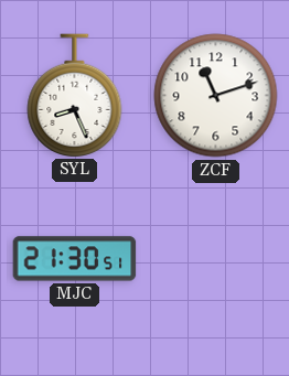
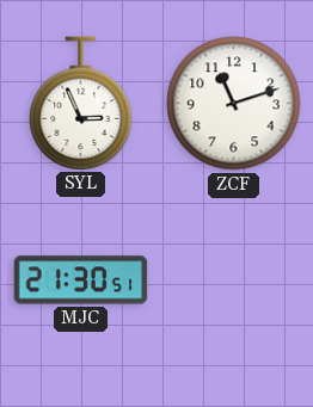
SYL: 8:26 -> 2:56 (81, 103)
